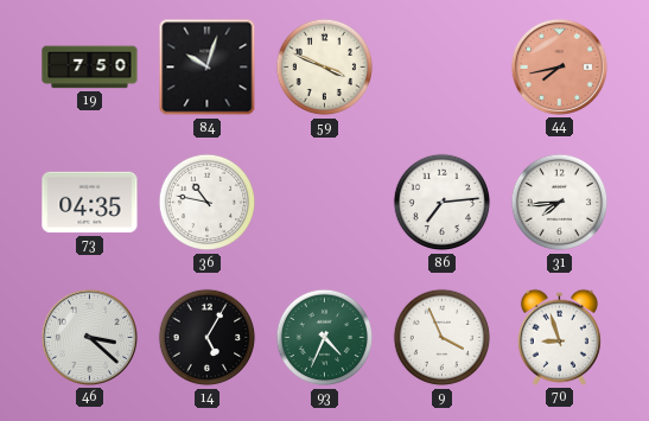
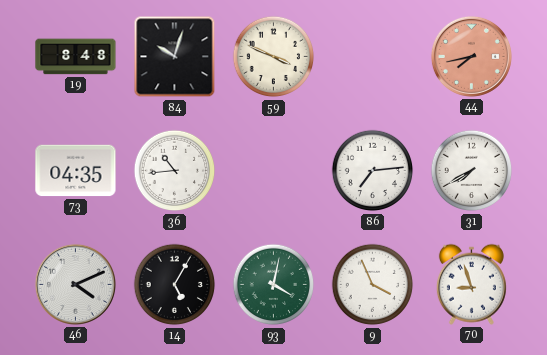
19: 7:50 -> 8:48 (76, 57)
36: 10:47 -> 10:44 (175, 171)
31: 7:44 -> 7:40 (472, 171)
46: 3:22 -> 4:11 (75, 284)
93: 4:34 -> 4:02 (274, 285)
